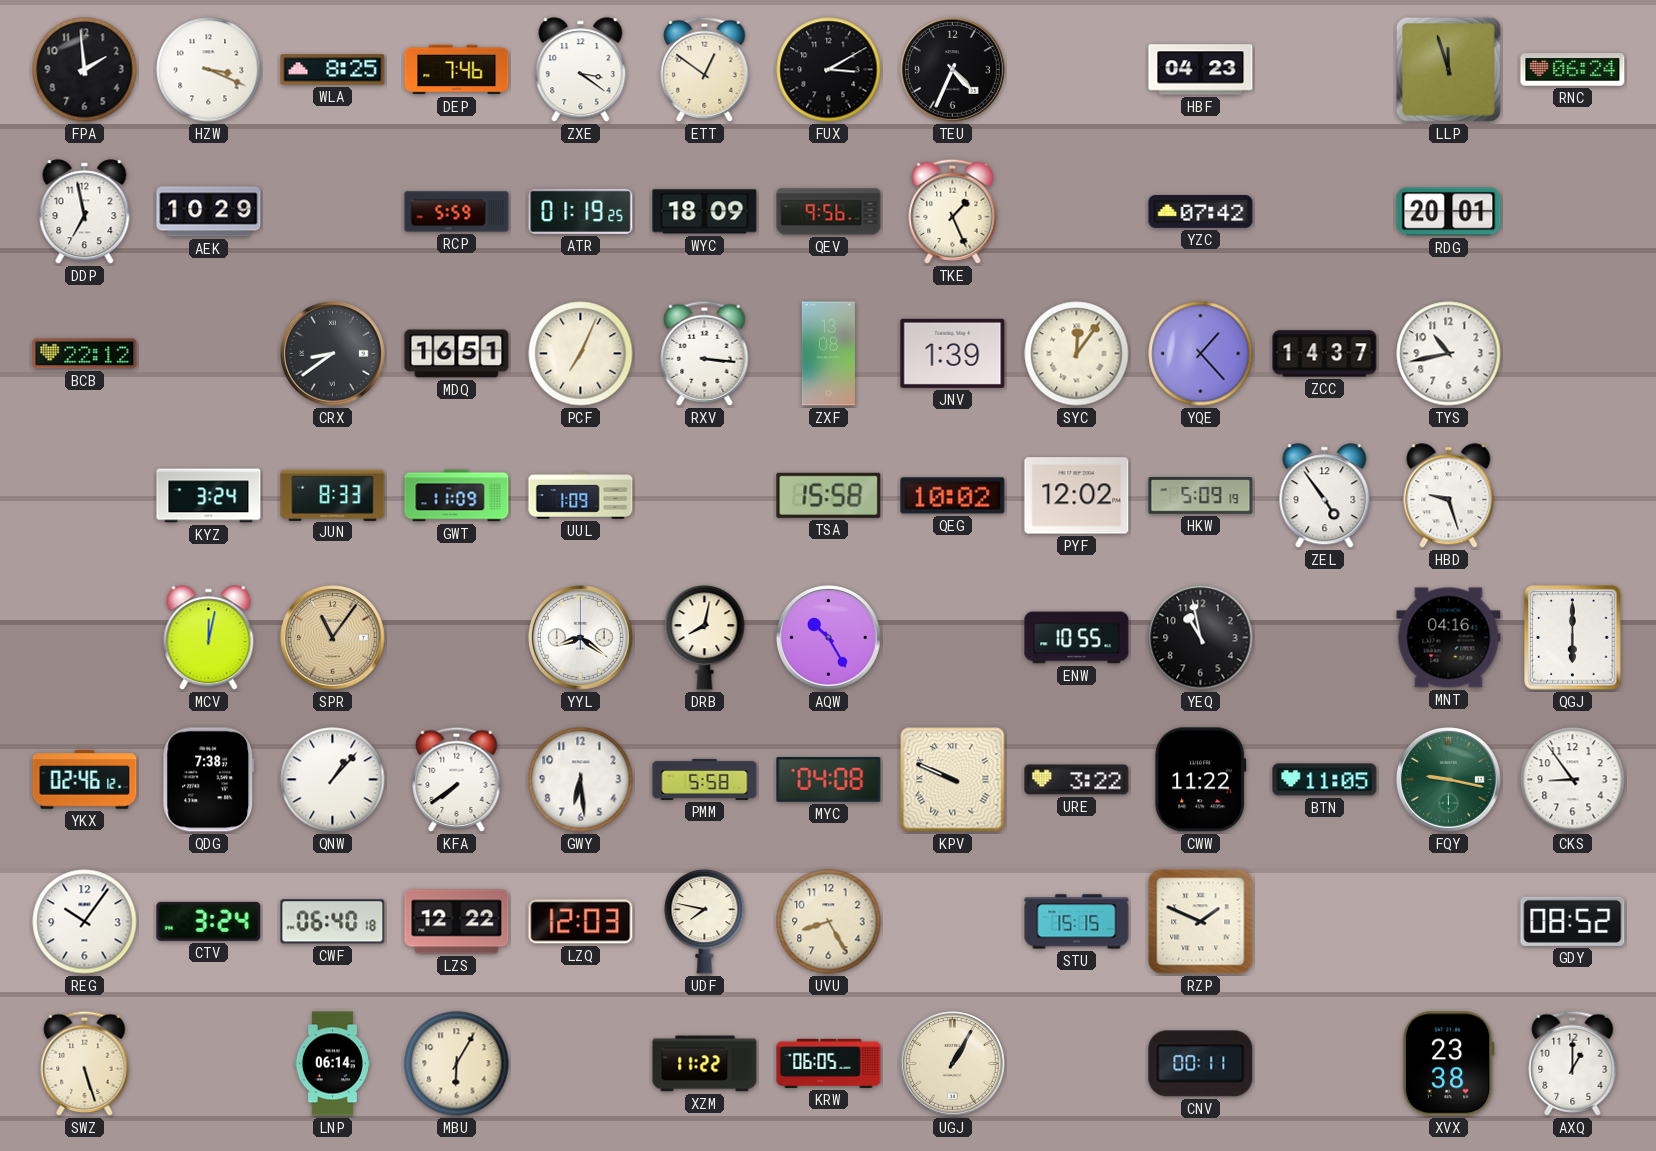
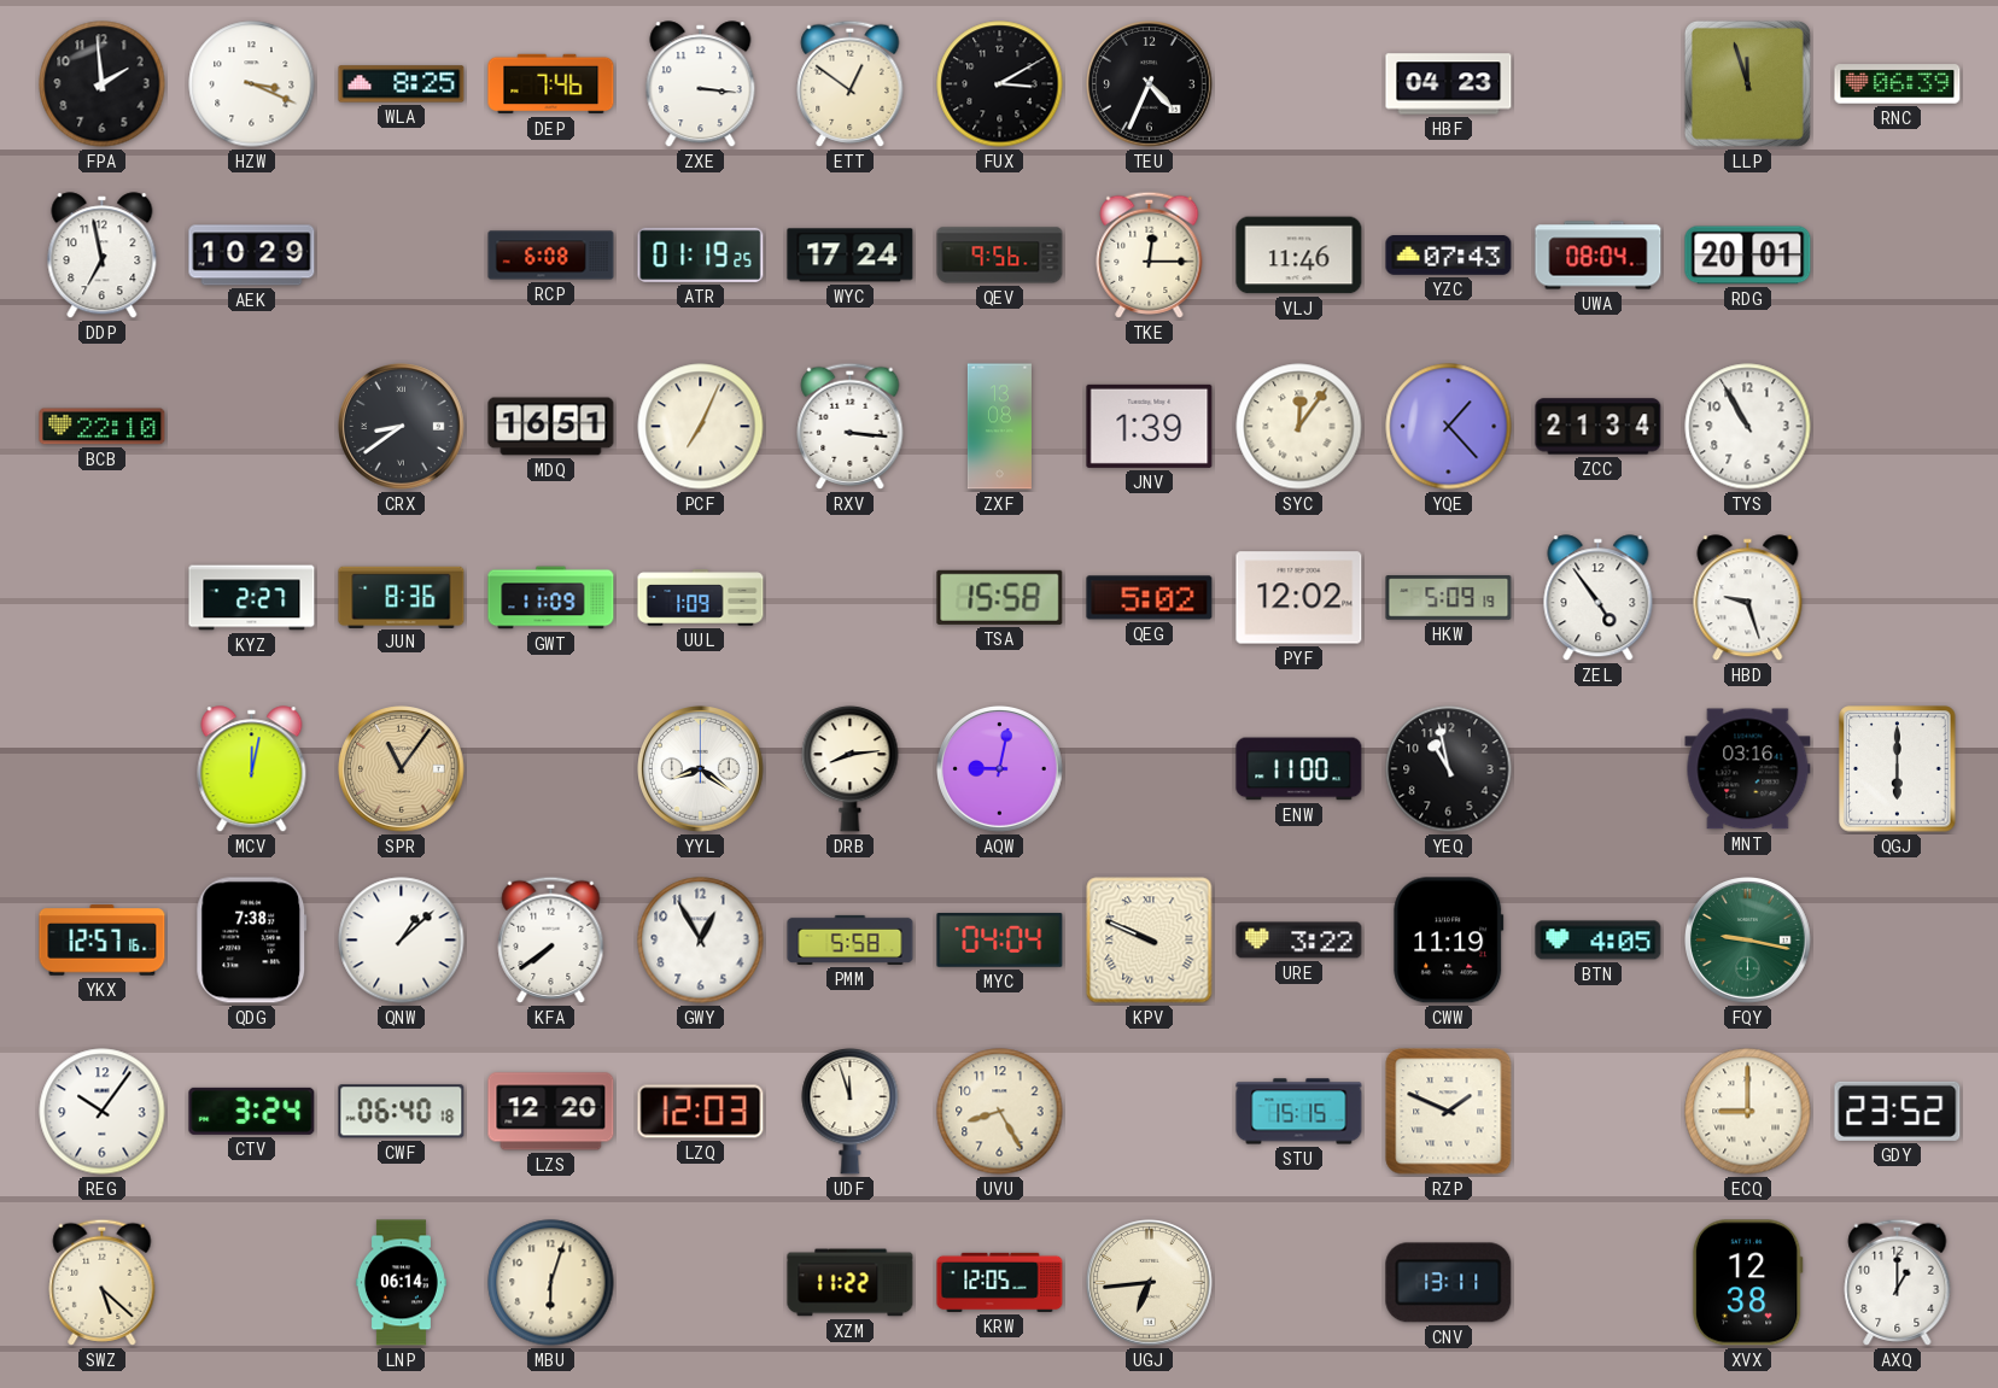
ZXE: 3:21 -> 3:16 (701, 84)
RNC: 06:24 -> 06:39 (1898, 84)
RCP: 5:59 -> 6:08 (551, 256)
WYC: 18:09 -> 17:24 (851, 256)
TKE: 1:26 -> 12:15 (1150, 254)
VLJ: none -> 11:46 (1299, 256)
YZC: 07:42 -> 07:43 (1449, 256)
UWA: none -> 08:04 (1599, 256)
BCB: 22:12 -> 22:10 (103, 427)
ZCC: 14:37 -> 21:34 (1599, 427)
TYS: 10:43 -> 10:55 (1748, 427)
KYZ: 3:24 -> 2:27 (252, 598)
JUN: 8:33 -> 8:36 (402, 597)
QEG: 10:02 -> 5:02 (1150, 598)
DRB: 8:02 -> 8:14 (851, 768)
AQW: 10:25 -> 9:02 (1000, 769)
ENW: 10:55 -> 11:00 (1299, 769)
MNT: 04:16 -> 03:16 (1748, 769)
YKX: 02:46 -> 12:57 (103, 941)
QNW: 1:07 -> 1:08 (402, 941)
GWY: 6:29 -> 12:55 (701, 941)
MYC: 04:08 -> 04:04 (1000, 941)
CWW: 11:22 -> 11:19 (1449, 941)
BTN: 11:05 -> 4:05 (1599, 941)
CKS: 8:54 -> none (1573, 780)
LZS: 12:22 -> 12:20 (551, 1112)
UDF: 7:47 -> 11:57 (851, 1111)
ECQ: none -> 9:00 (1748, 1112)
GDY: 08:52 -> 23:52 (1898, 1111)
SWZ: 5:27 -> 5:22 (103, 1282)
MBU: 6:05 -> 6:03 (551, 1283)
KRW: 06:05 -> 12:05 (1000, 1282)
UGJ: 1:05 -> 6:44 (1150, 1283)
CNV: 00:11 -> 13:11 (1449, 1283)
XVX: 23:38 -> 12:38 (1747, 1283)
